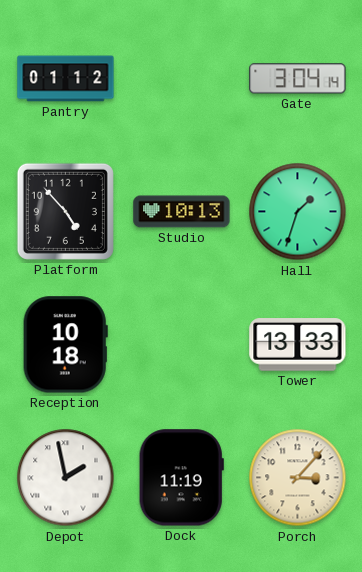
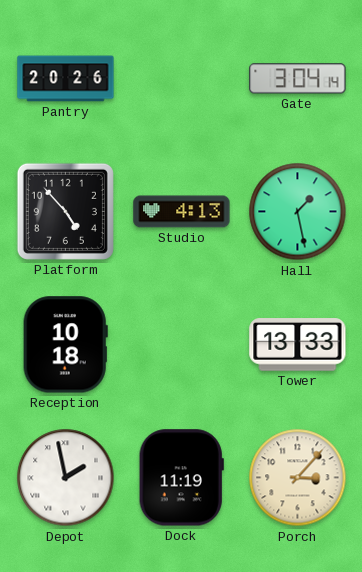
Pantry: 01:12 -> 20:26 (66, 79)
Studio: 10:13 -> 4:13 (182, 212)
Hall: 1:33 -> 1:28 (298, 212)
